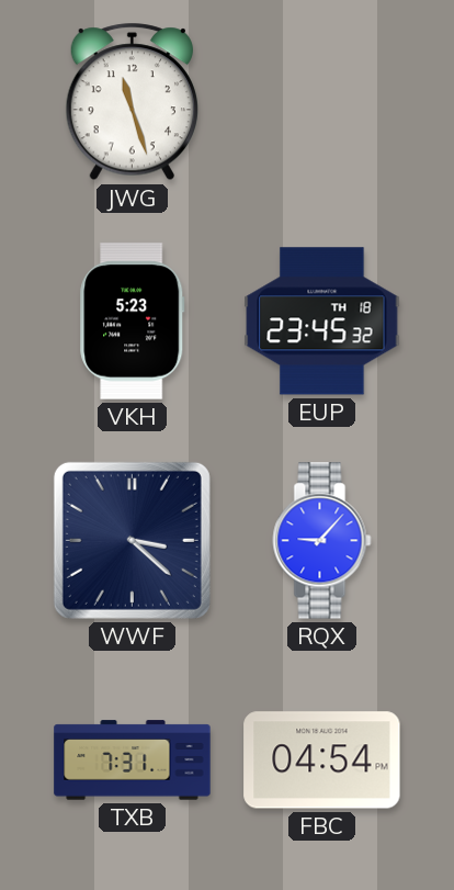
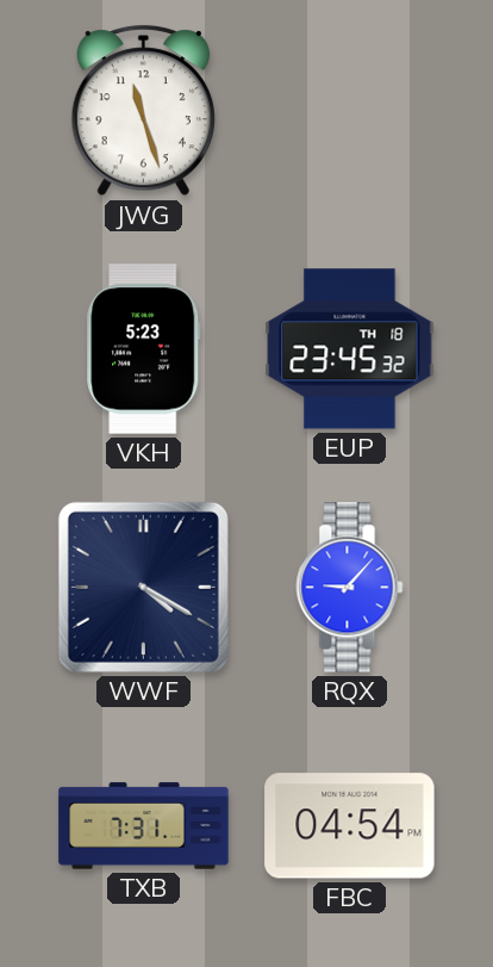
WWF: 3:22 -> 4:20 (143, 587)
